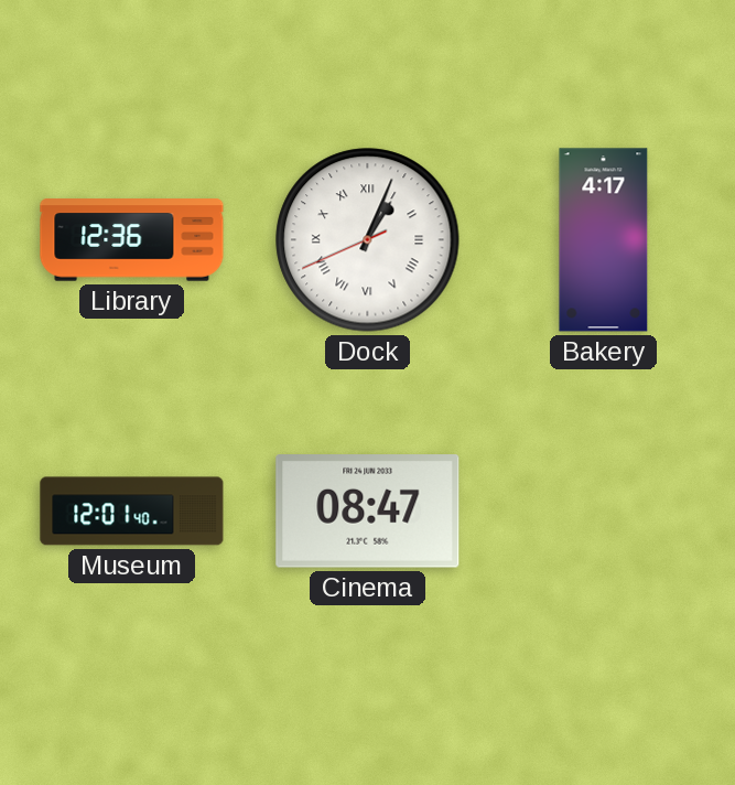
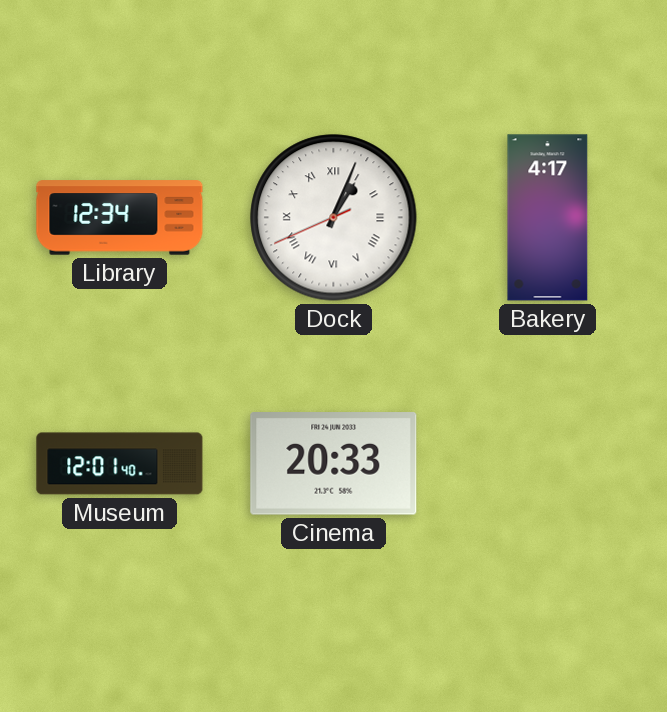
Library: 12:36 -> 12:34 (120, 218)
Cinema: 08:47 -> 20:33 (334, 464)
